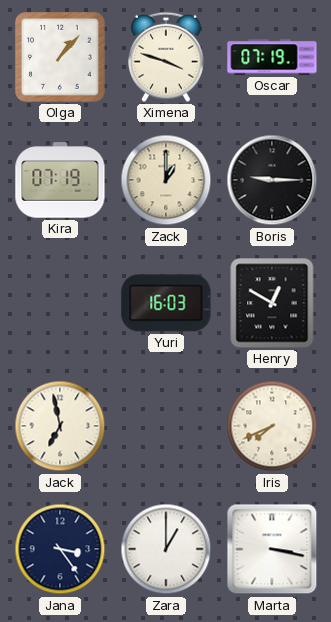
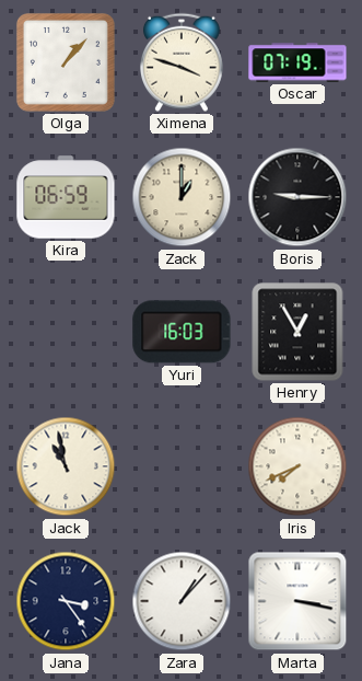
Kira: 07:19 -> 06:59 (66, 197)
Henry: 12:50 -> 12:55 (297, 332)
Jack: 6:58 -> 10:58 (66, 466)
Zara: 1:00 -> 1:07 (182, 601)
